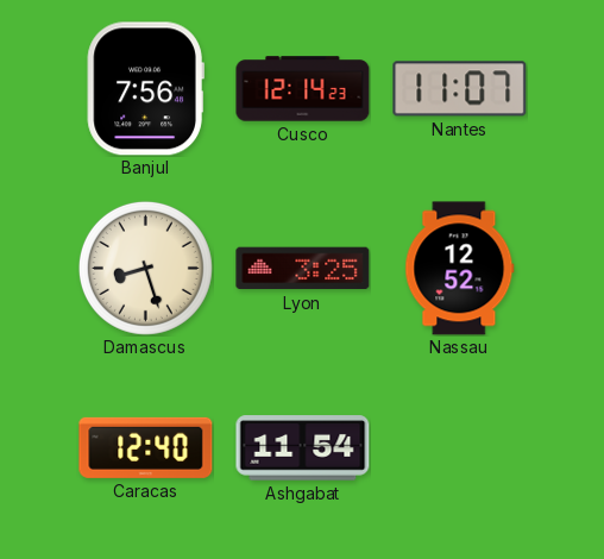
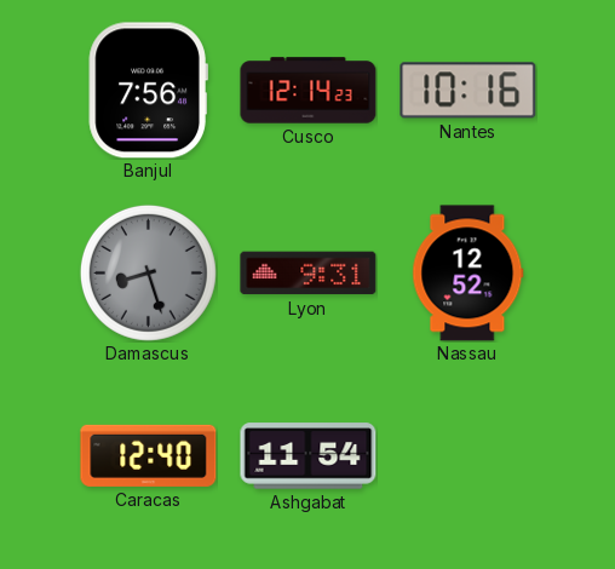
Nantes: 11:07 -> 10:16 (469, 91)
Damascus dial: cream -> grey (148, 272)
Lyon: 3:25 -> 9:31 (309, 274)
